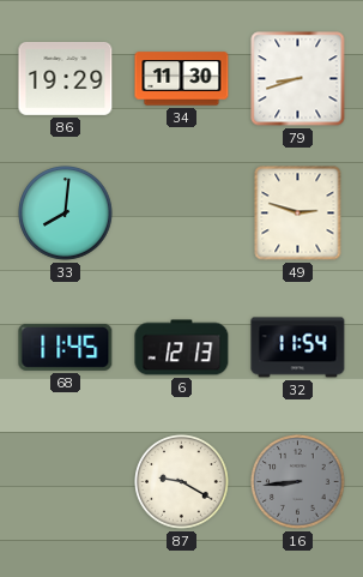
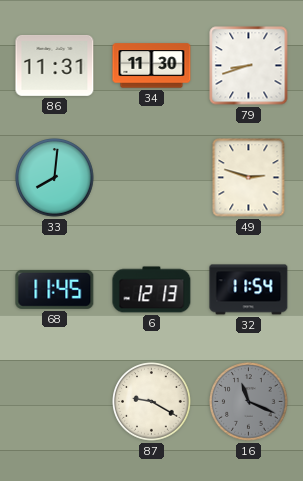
86: 19:29 -> 11:31 (55, 66)
16: 8:44 -> 11:19 (249, 402)
